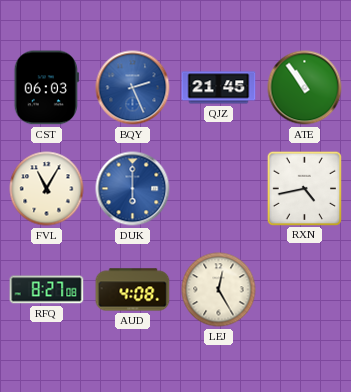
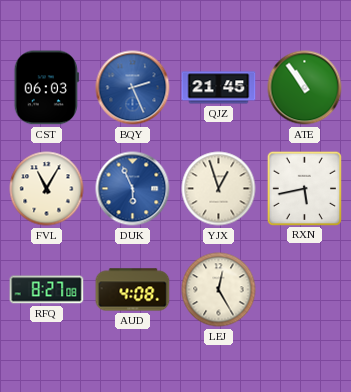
DUK: 6:00 -> 5:56 (133, 189)
YJX: none -> 12:57 (219, 189)
RXN: 4:43 -> 5:43 (304, 188)
